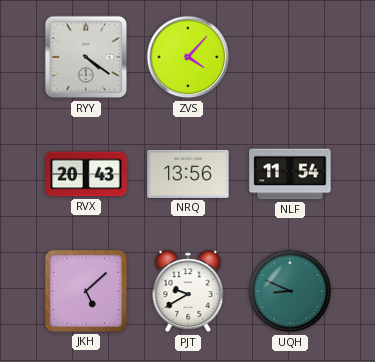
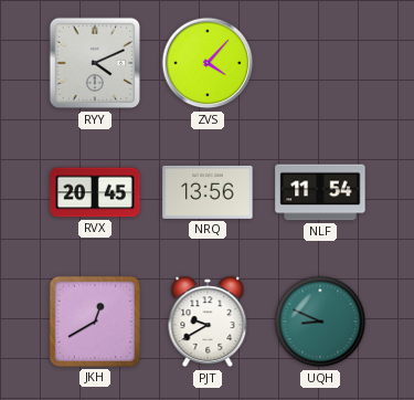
RYY: 4:21 -> 4:11 (95, 63)
RVX: 20:43 -> 20:45 (95, 192)
JKH: 5:08 -> 12:40 (95, 322)
